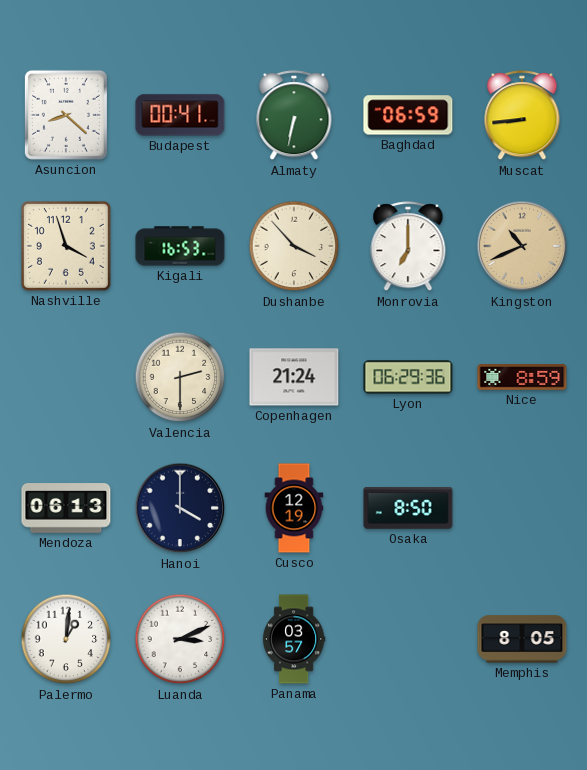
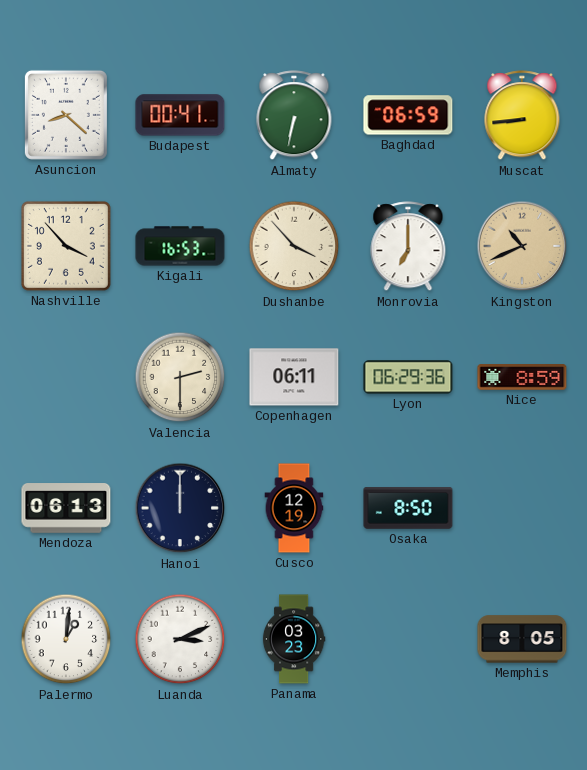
Nashville: 3:57 -> 3:53 (66, 246)
Copenhagen: 21:24 -> 06:11 (294, 377)
Hanoi: 4:00 -> 12:00 (180, 508)
Panama: 03:57 -> 03:23 (294, 639)
